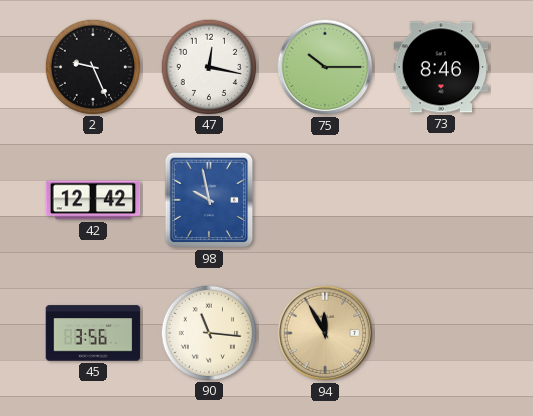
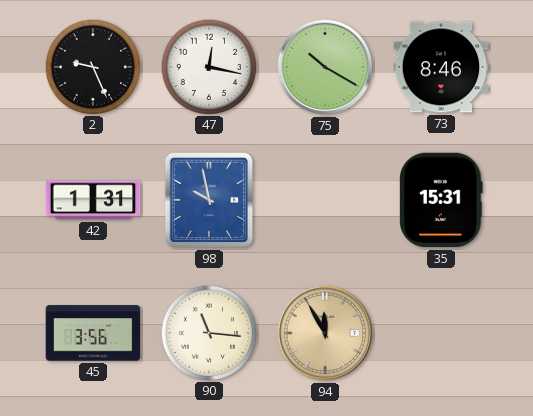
75: 10:15 -> 10:20 (325, 67)
42: 12:42 -> 1:31 (93, 200)
35: none -> 15:31 (441, 200)
